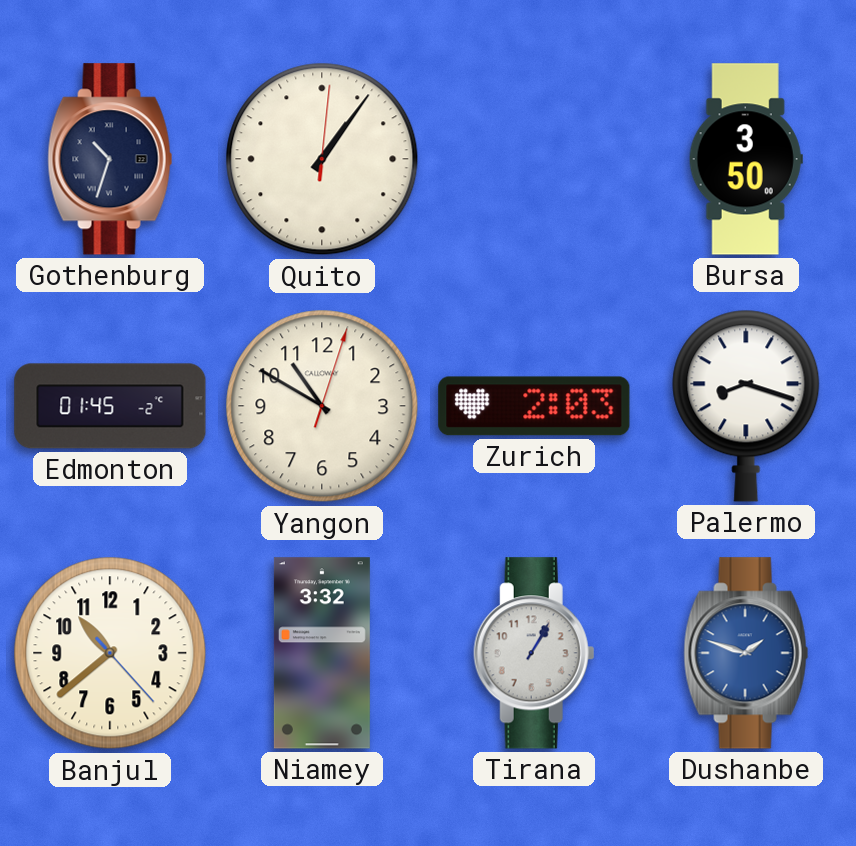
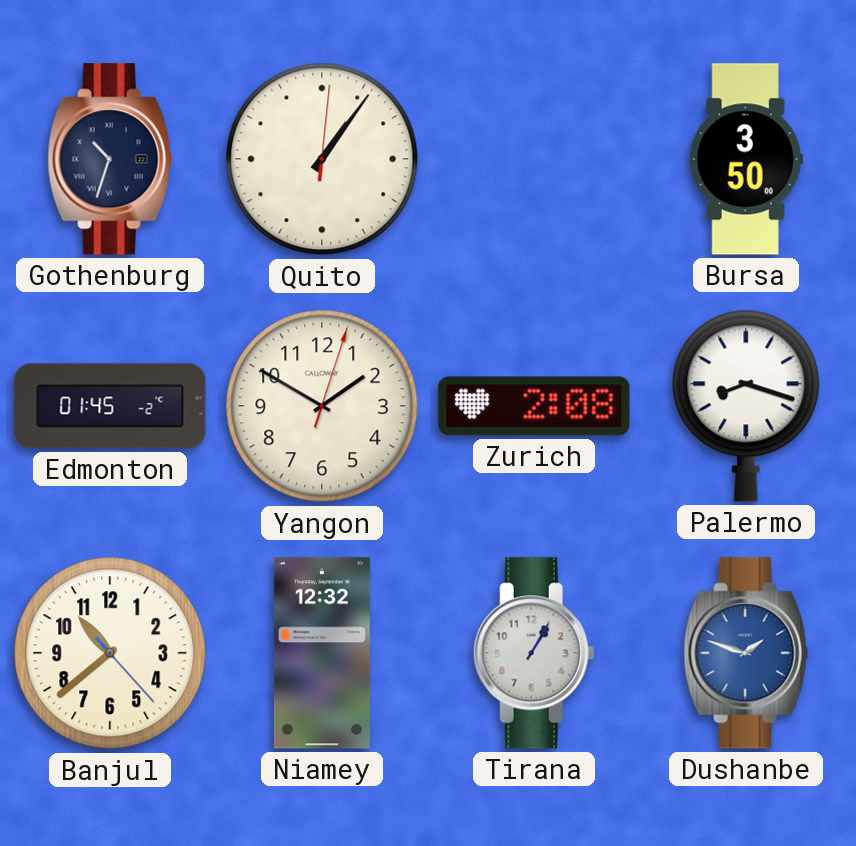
Yangon: 10:50 -> 1:50 (322, 406)
Zurich: 2:03 -> 2:08 (534, 406)
Niamey: 3:32 -> 12:32 (322, 653)
